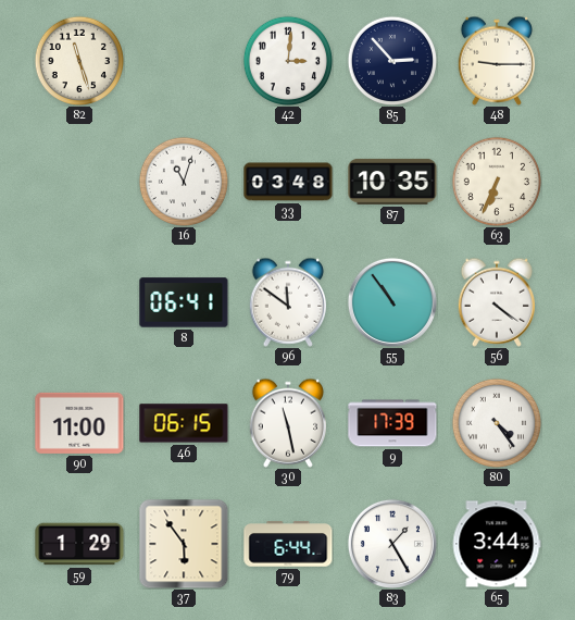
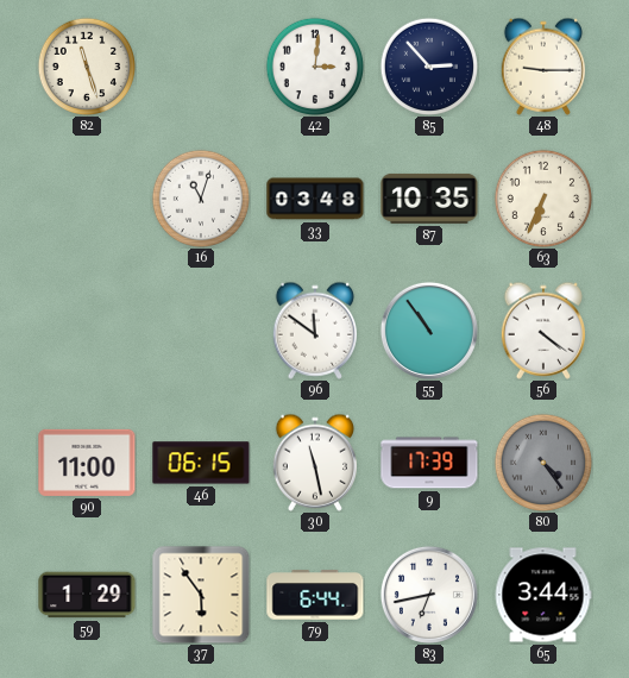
8: 06:41 -> none (184, 302)
80 dial: white -> grey (543, 463)
83: 1:25 -> 6:43 (429, 595)
